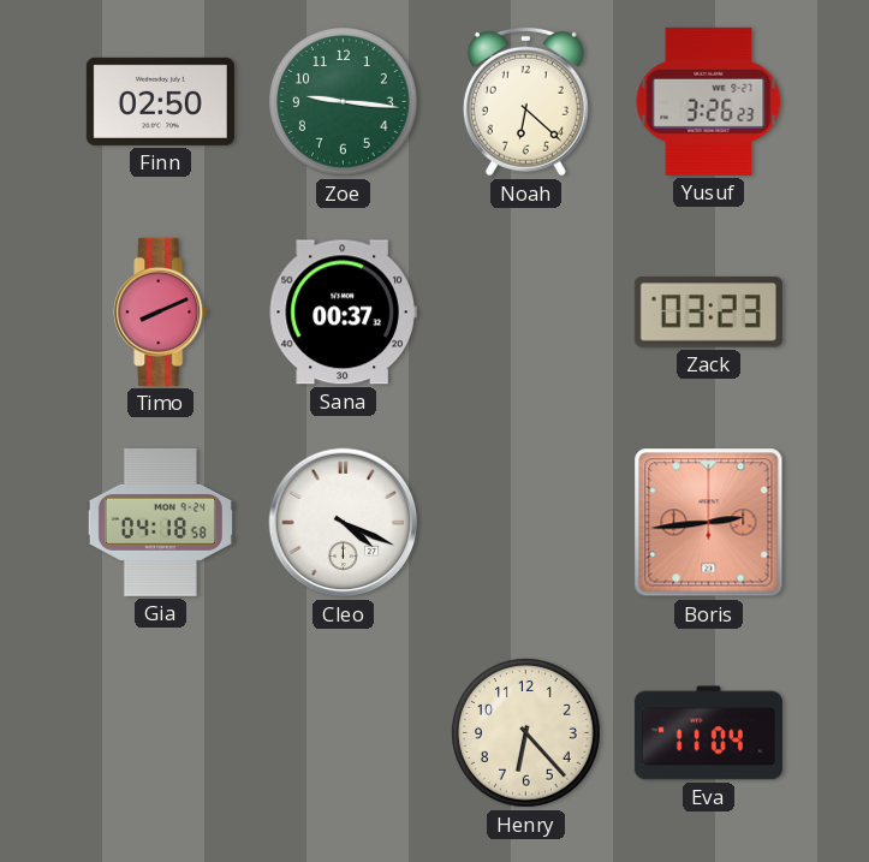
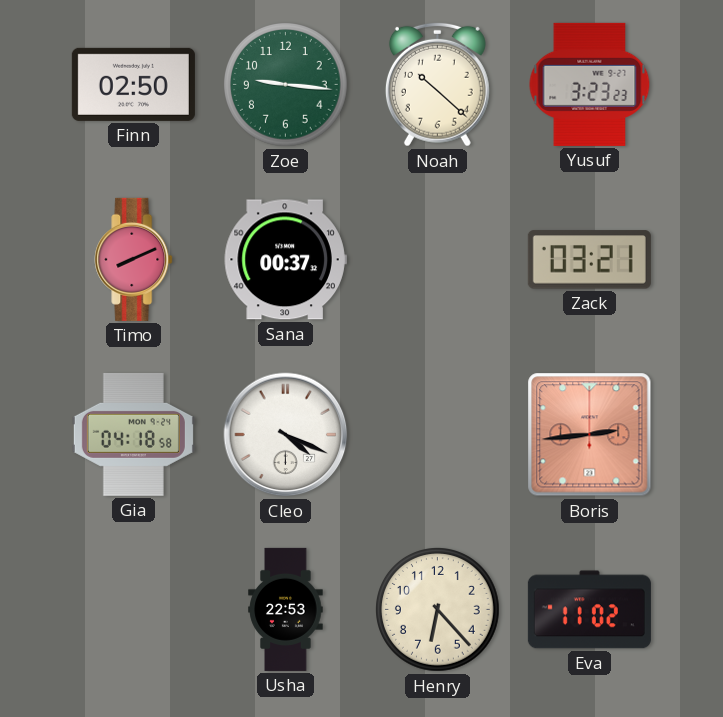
Noah: 6:22 -> 10:22 (437, 84)
Yusuf: 3:26 -> 3:23 (590, 84)
Zack: 03:23 -> 03:21 (589, 260)
Usha: none -> 22:53 (286, 609)
Eva: 11:04 -> 11:02 (589, 610)
